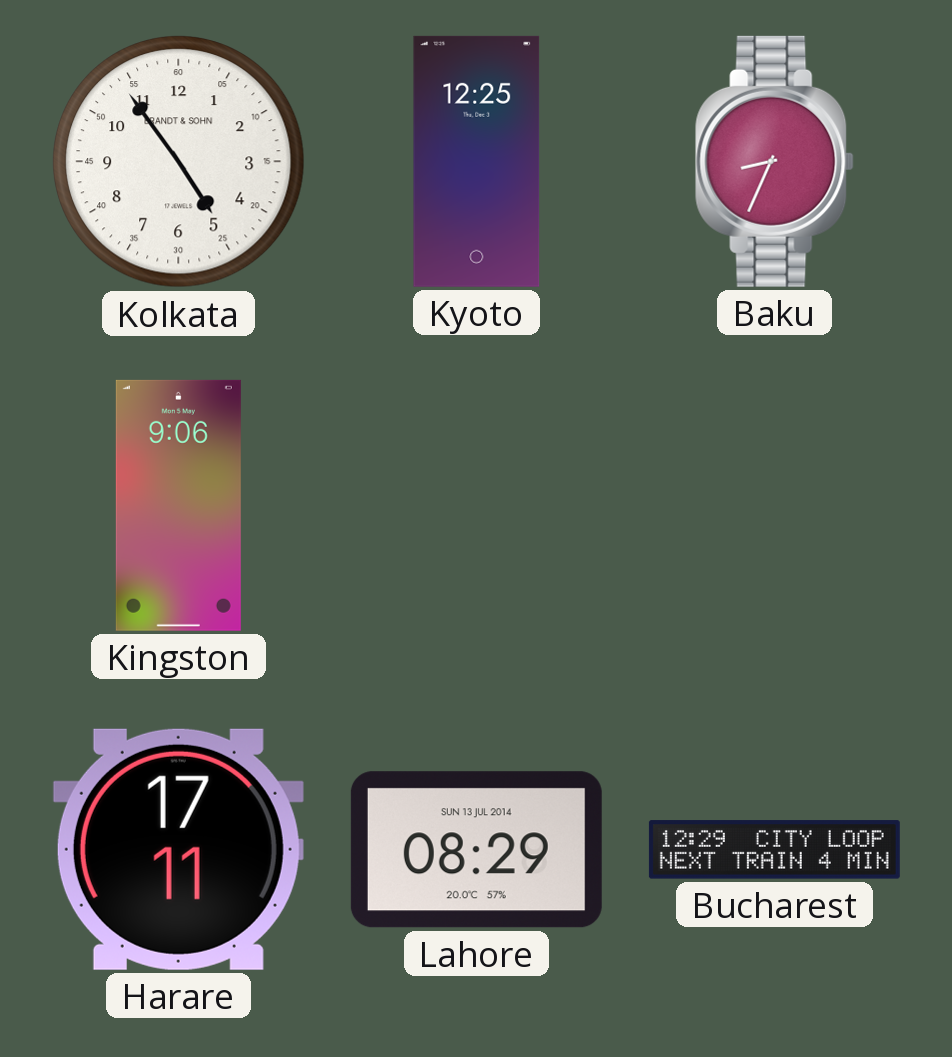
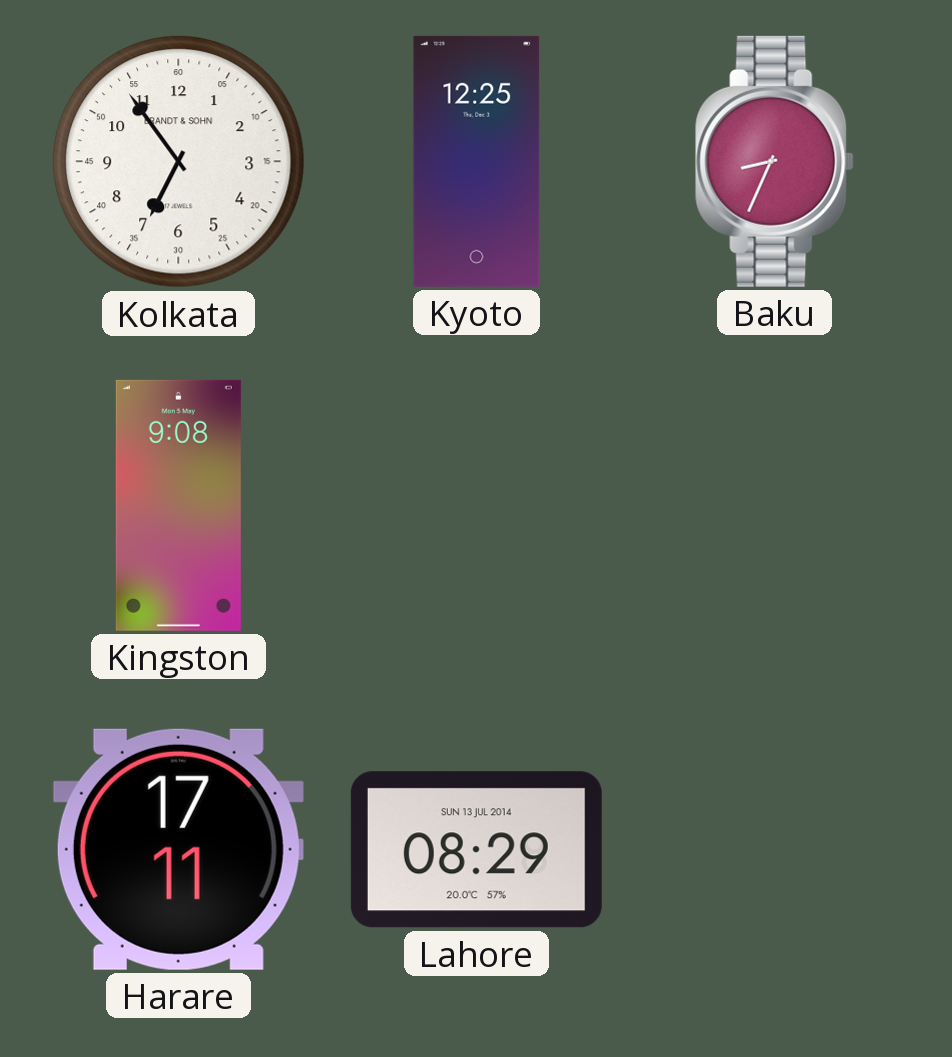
Kolkata: 4:54 -> 6:54 (179, 162)
Kingston: 9:06 -> 9:08 (178, 505)
Bucharest: 12:29 -> none (774, 850)
